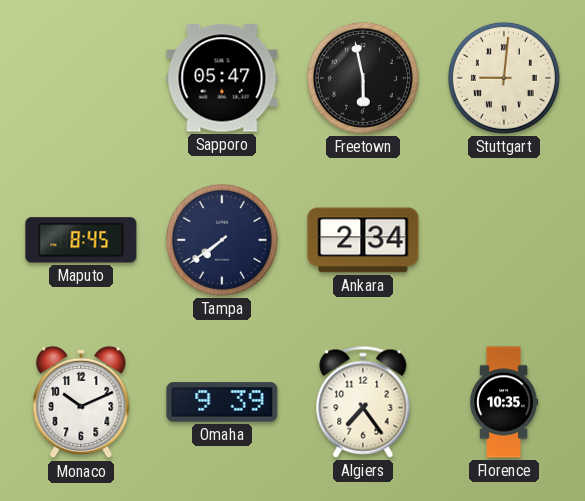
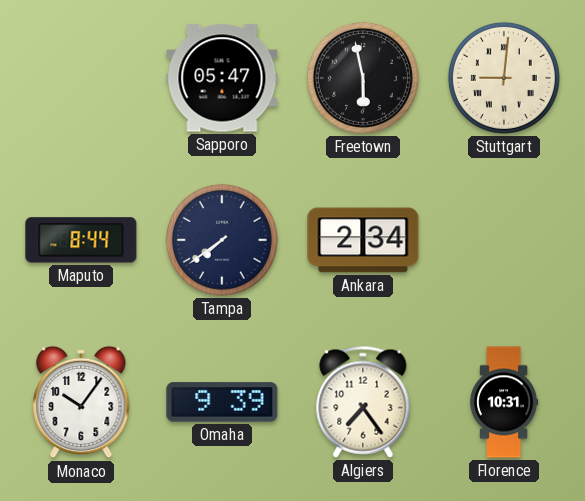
Maputo: 8:45 -> 8:44 (81, 240)
Monaco: 10:11 -> 10:06 (81, 402)
Florence: 10:35 -> 10:31 (504, 402)
